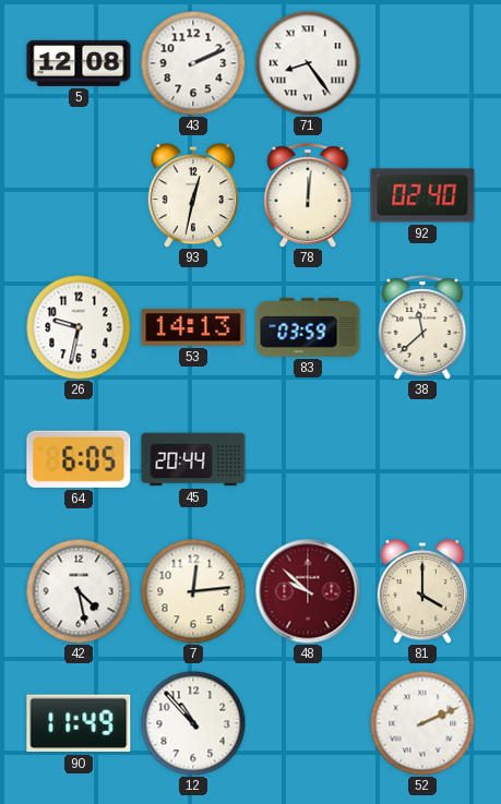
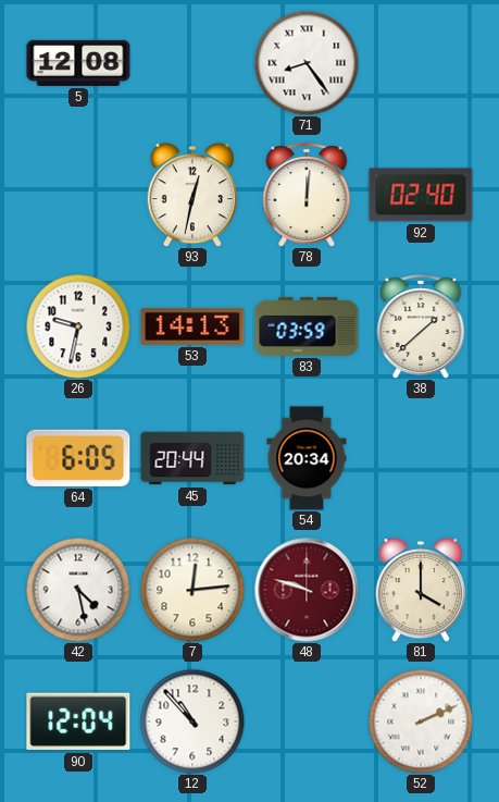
43: 2:11 -> none (193, 63)
38: 11:38 -> 1:38 (421, 326)
54: none -> 20:34 (307, 458)
48: 9:52 -> 9:48 (307, 590)
90: 11:49 -> 12:04 (78, 721)
